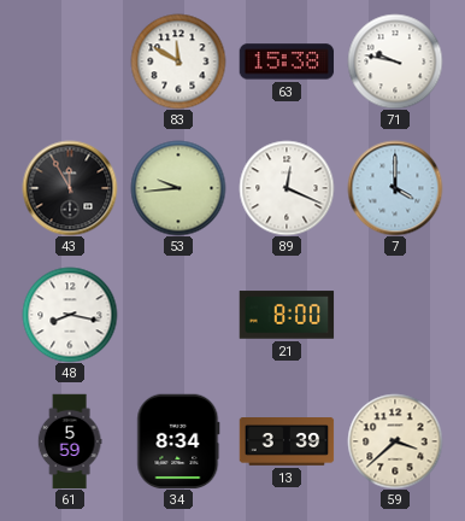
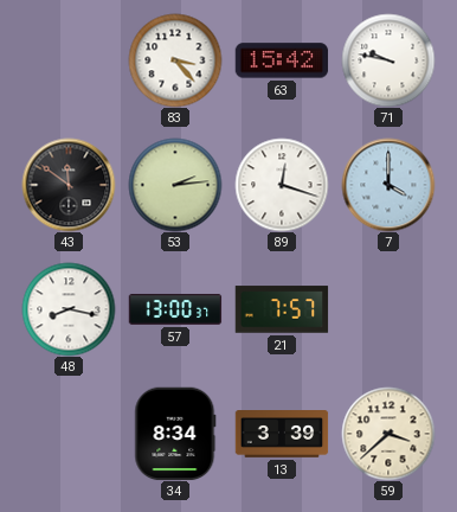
83: 11:50 -> 3:23 (175, 60)
63: 15:38 -> 15:42 (282, 60)
43: 11:55 -> 11:51 (69, 185)
53: 9:44 -> 2:14 (175, 185)
89: 12:19 -> 12:18 (282, 185)
57: none -> 13:00 (175, 309)
21: 8:00 -> 7:57 (282, 309)
61: 5:59 -> none (70, 441)
